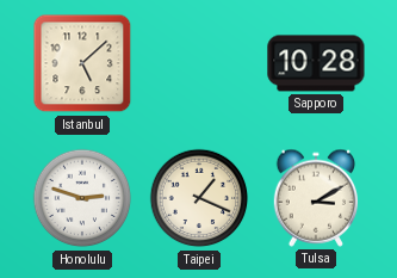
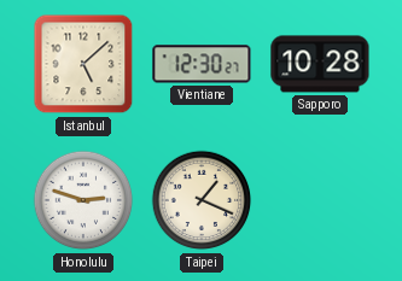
Vientiane: none -> 12:30 (202, 64)
Tulsa: 3:10 -> none (315, 198)
